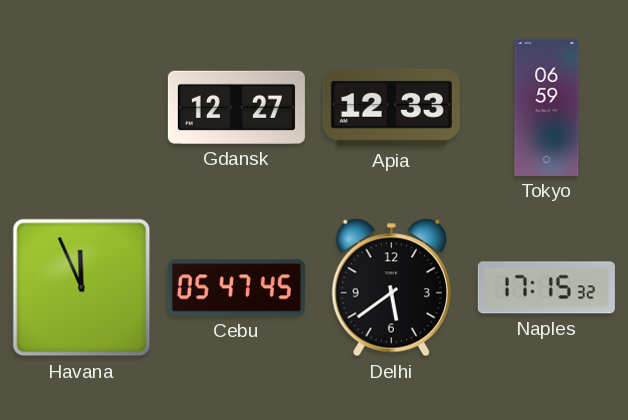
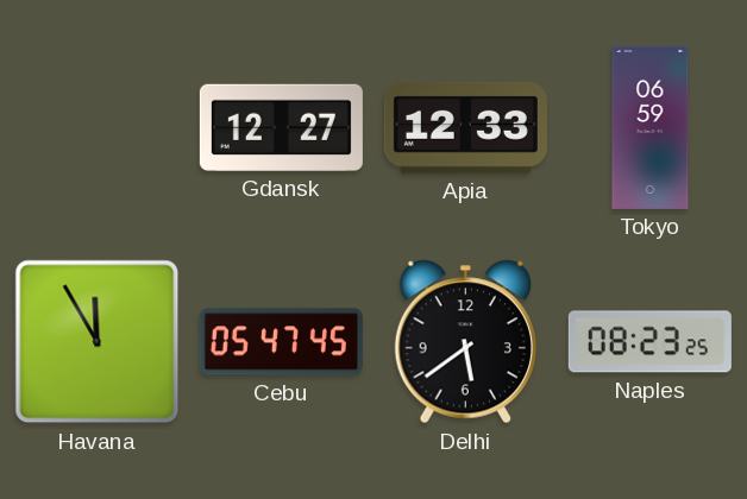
Havana: 11:56 -> 11:55 (98, 342)
Naples: 17:15 -> 08:23 (649, 342)
